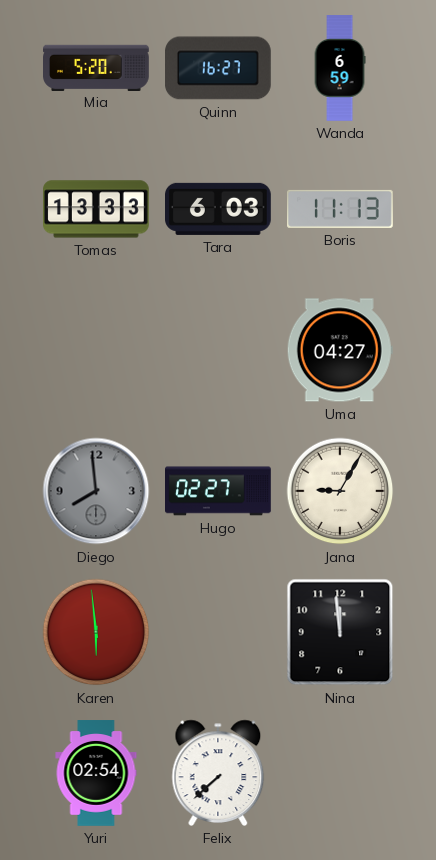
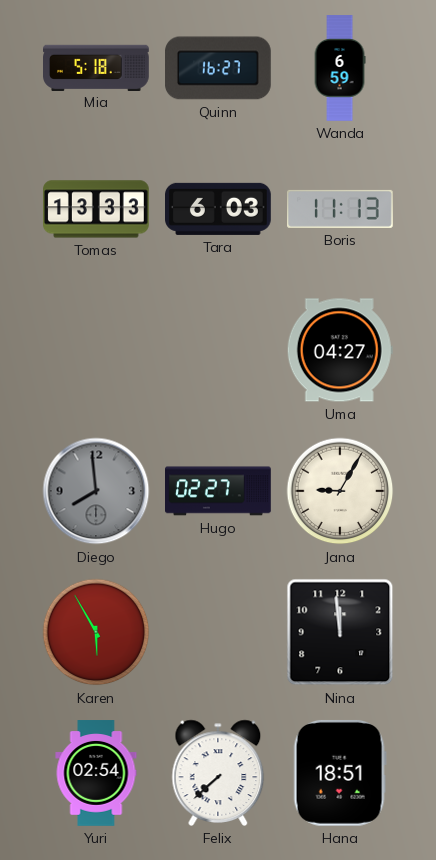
Mia: 5:20 -> 5:18 (97, 67)
Karen: 5:59 -> 5:55 (96, 632)
Hana: none -> 18:51 (340, 773)
